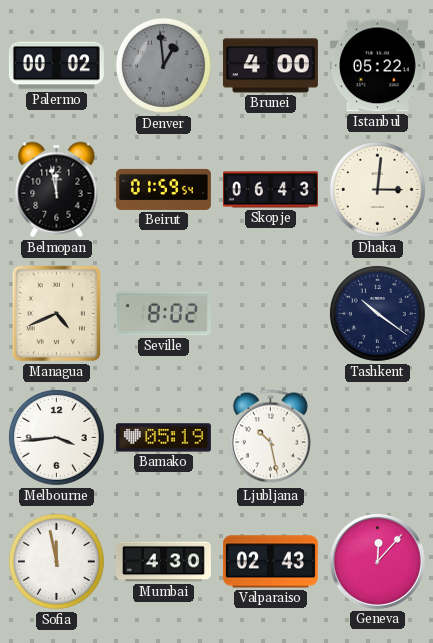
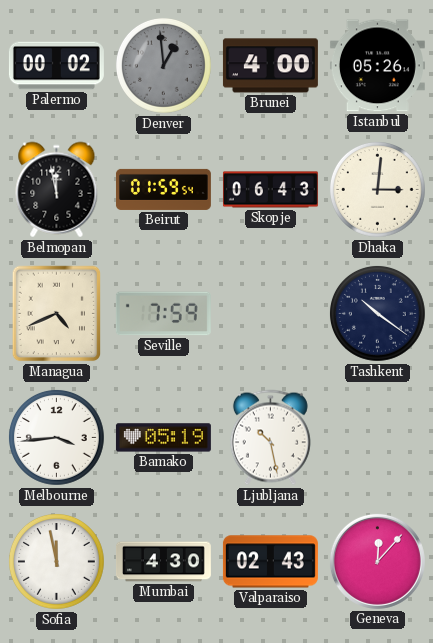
Istanbul: 05:22 -> 05:26 (377, 66)
Seville: 8:02 -> 7:59 (163, 314)
